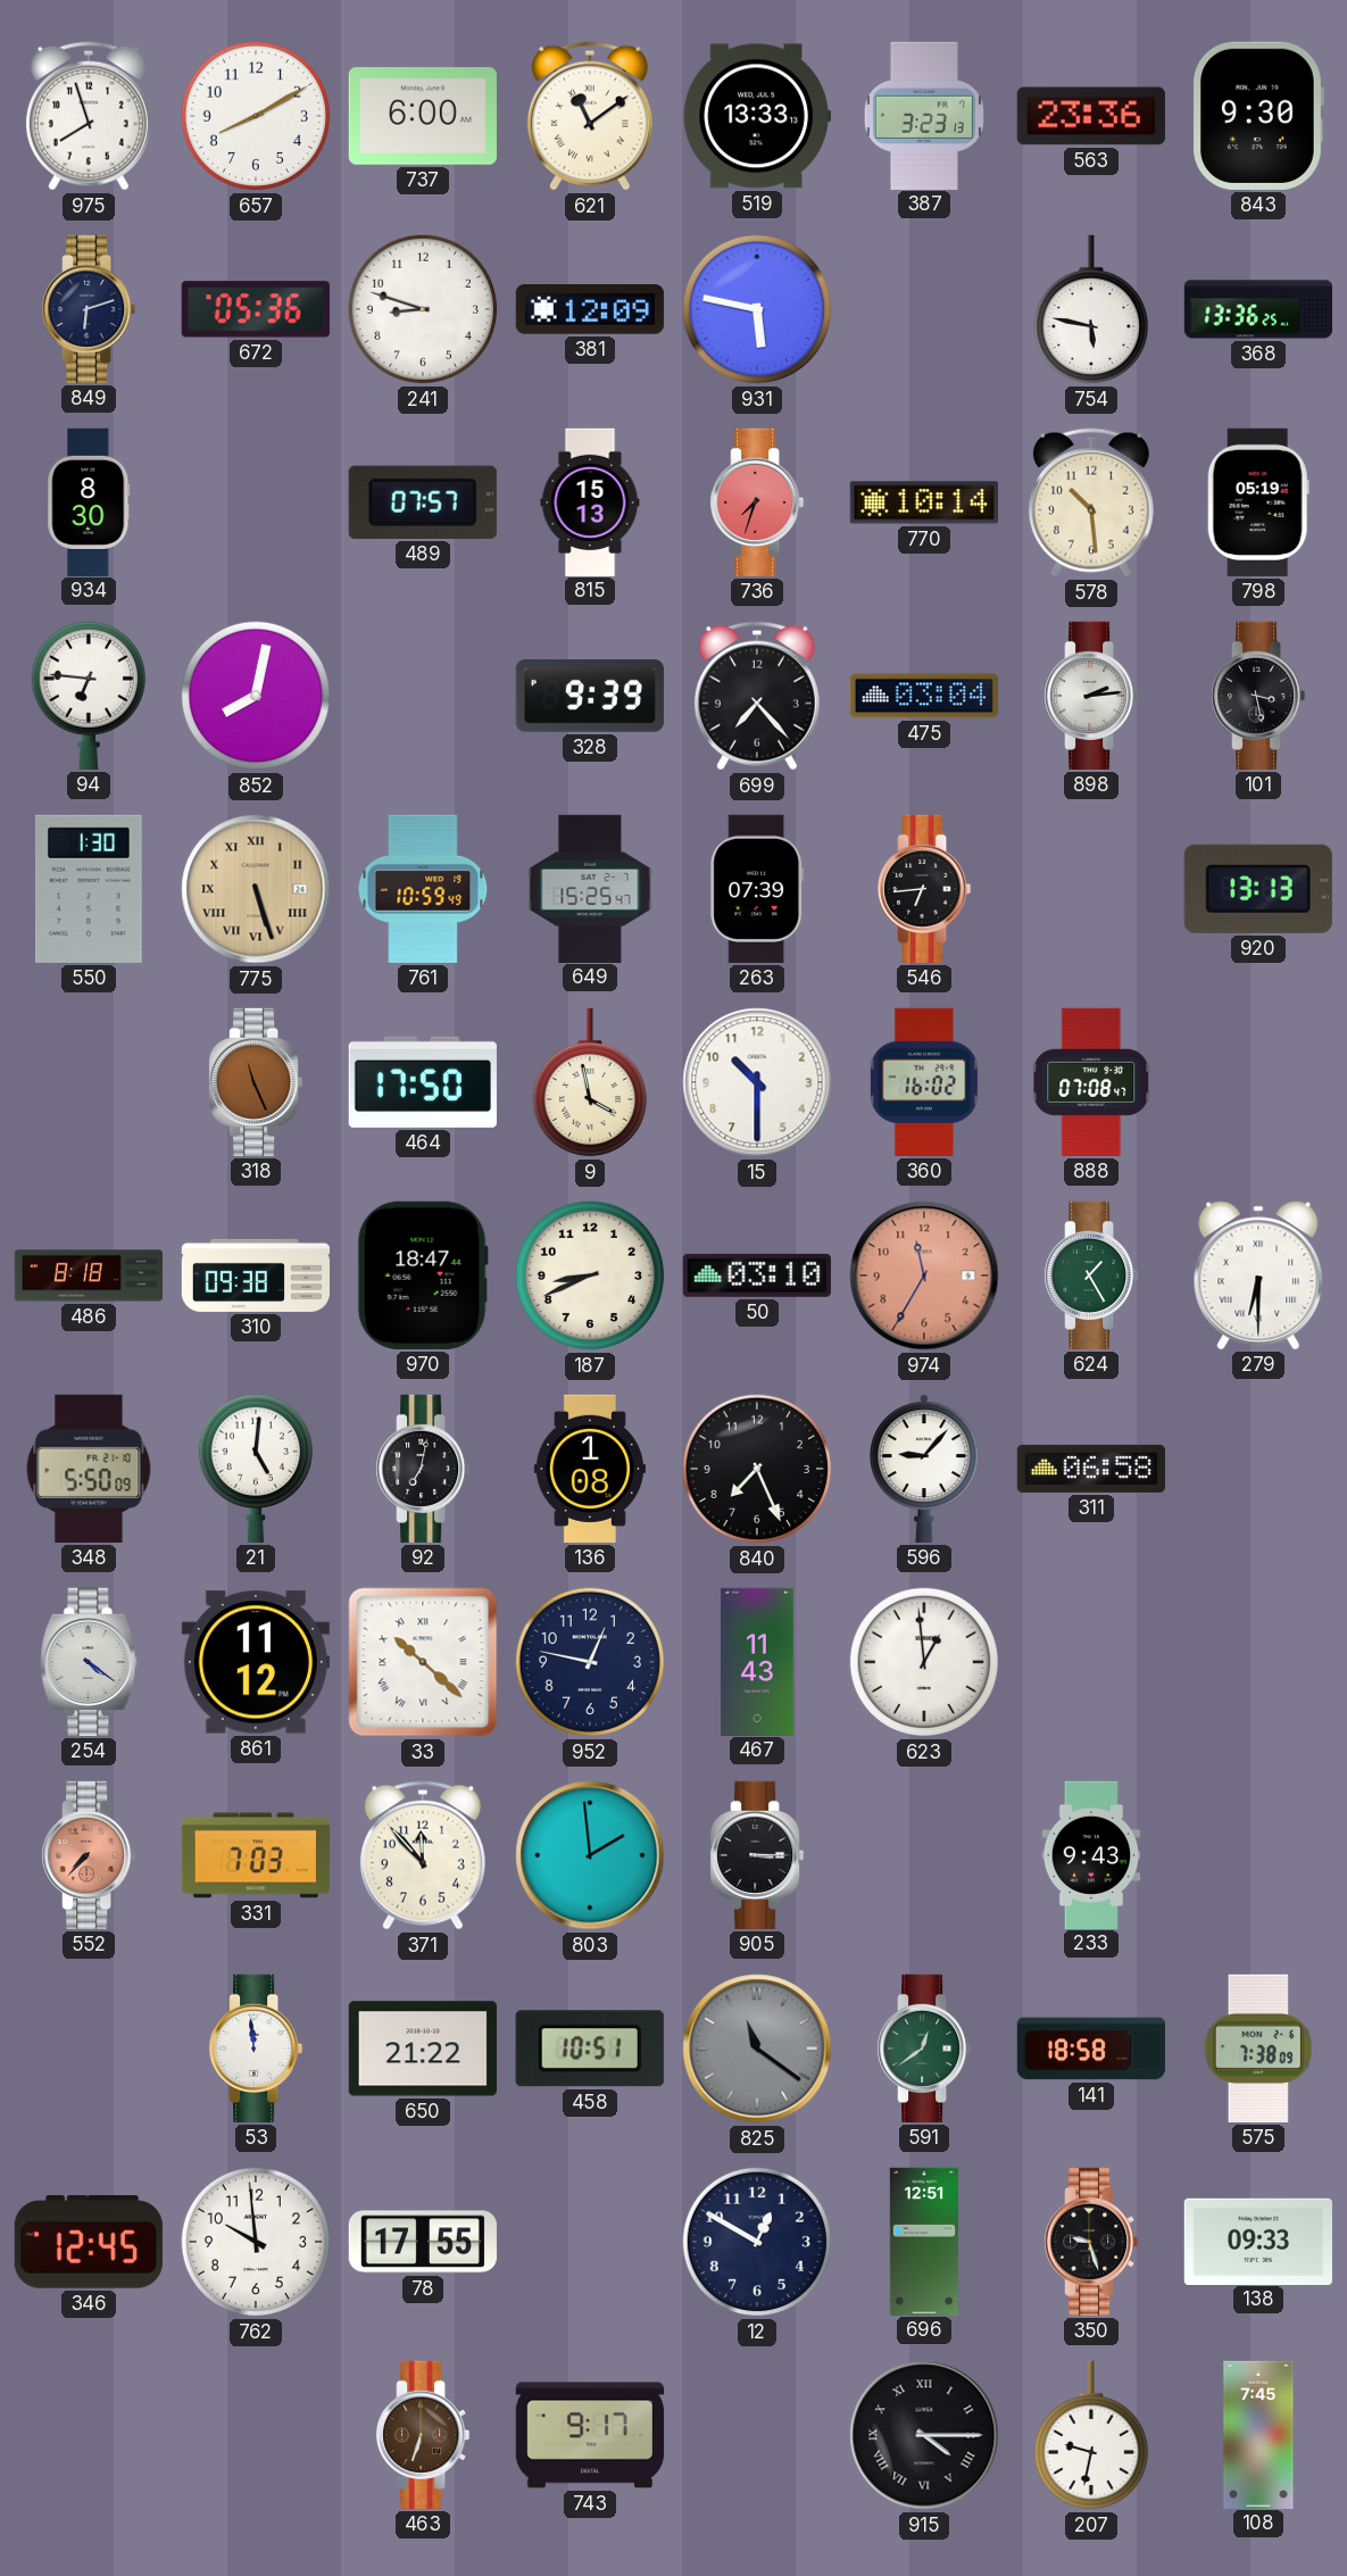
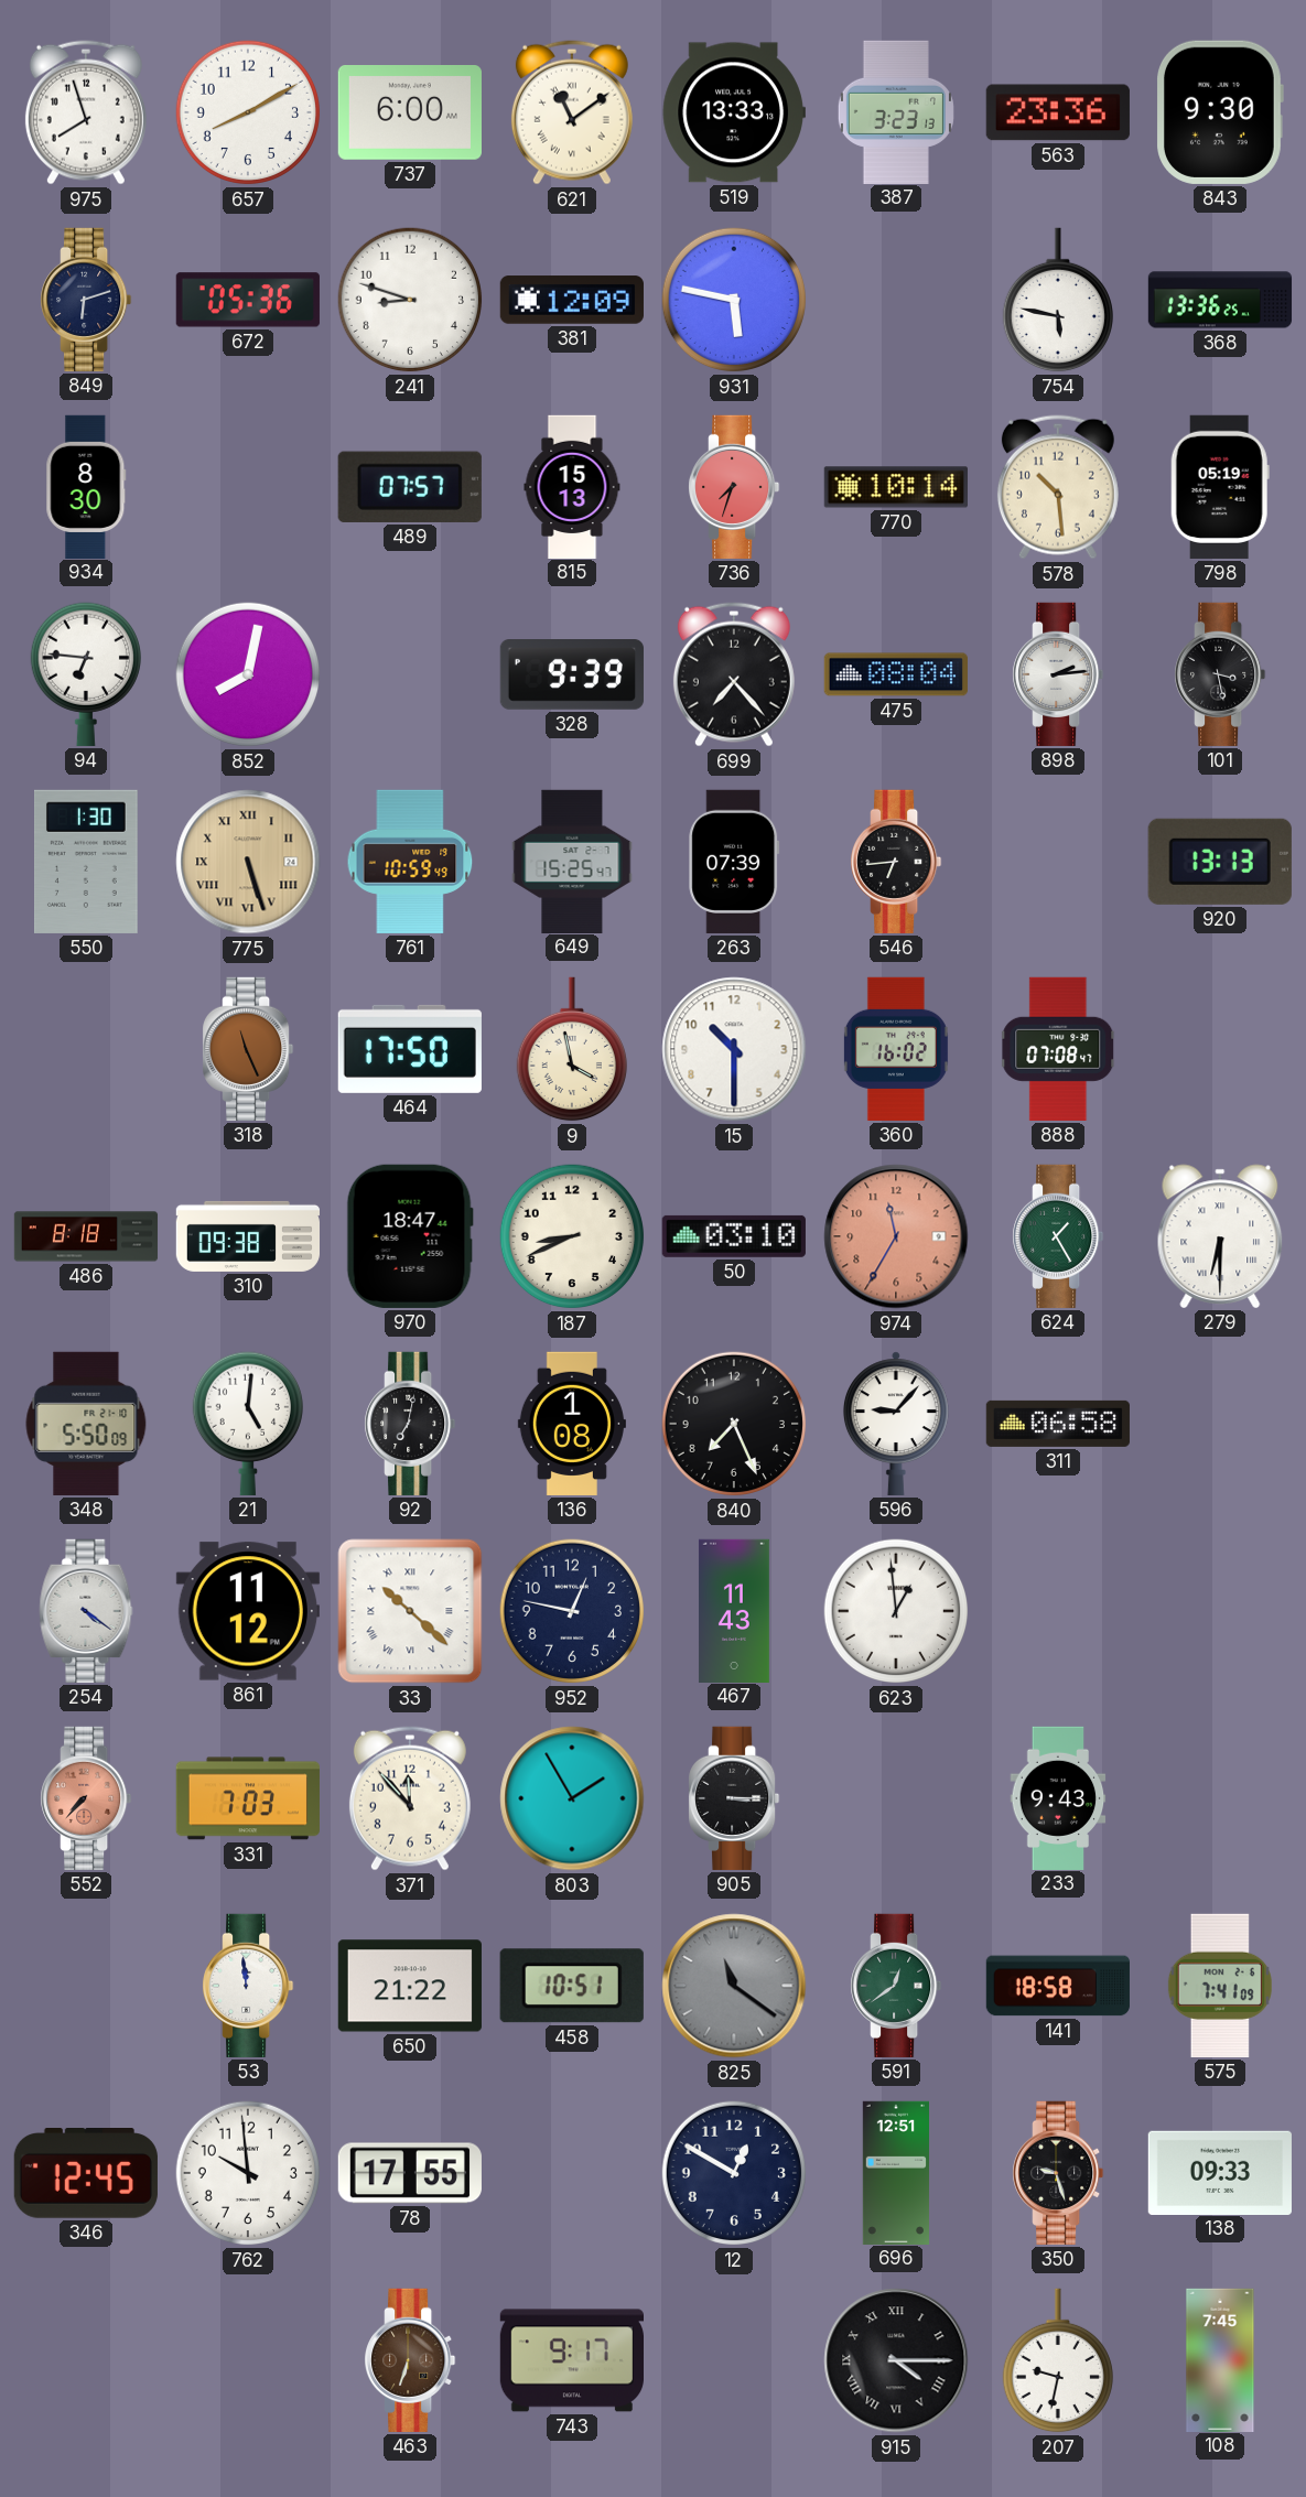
475: 03:04 -> 08:04 (896, 674)
803: 1:59 -> 1:55 (572, 1798)
575: 7:38 -> 7:41 (1220, 1986)
